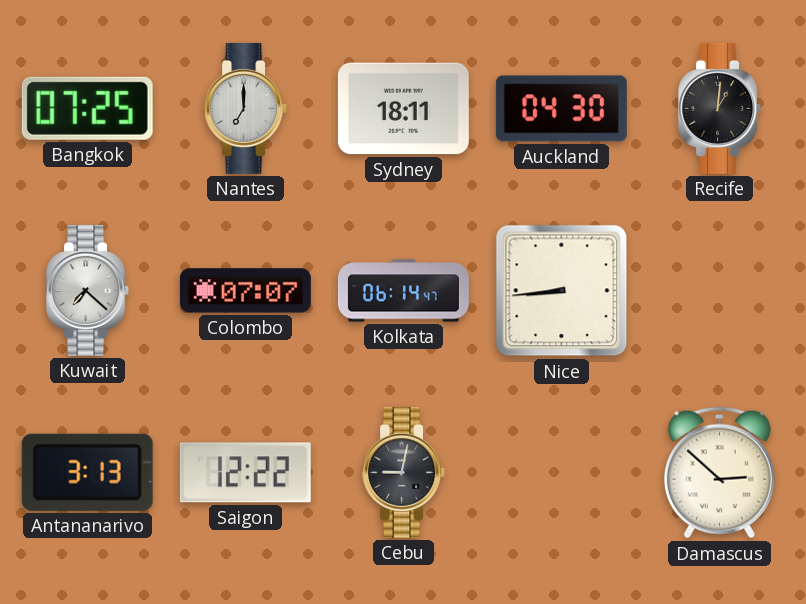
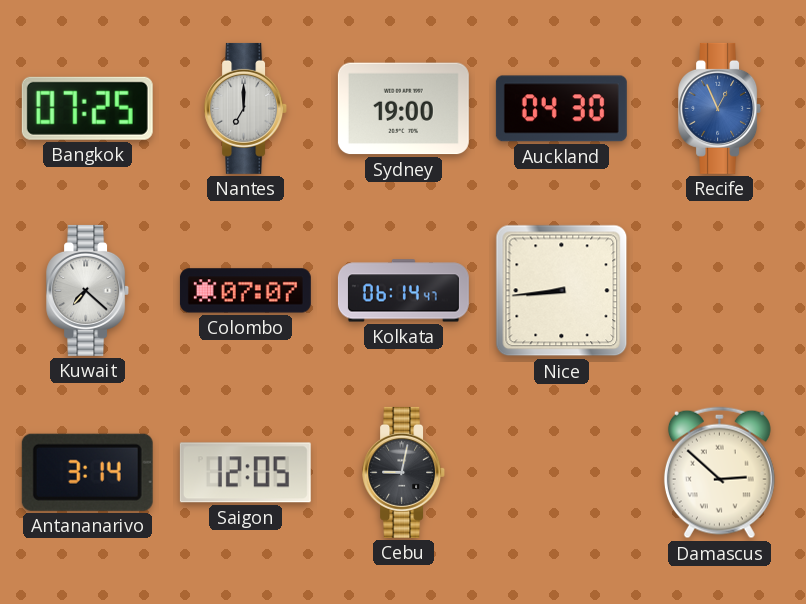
Sydney: 18:11 -> 19:00 (403, 109)
Recife: 1:01 -> 12:56 (720, 108)
Recife dial: black -> blue (720, 108)
Antananarivo: 3:13 -> 3:14 (87, 472)
Saigon: 12:22 -> 12:05 (245, 473)
